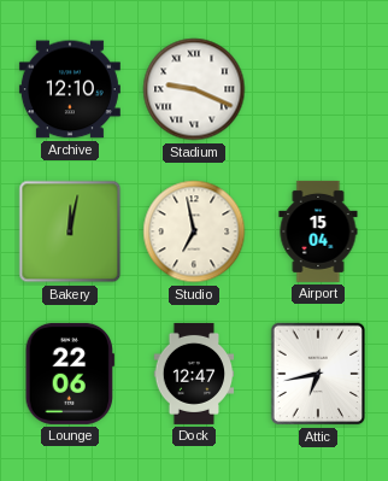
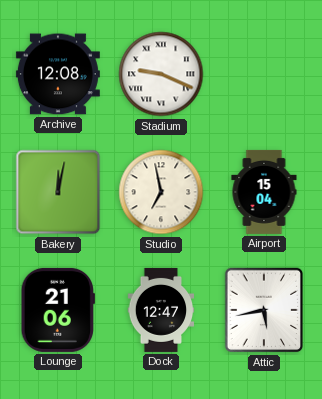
Archive: 12:10 -> 12:08 (58, 74)
Lounge: 22:06 -> 21:06 (57, 310)
Attic: 6:43 -> 5:43 (264, 310)
